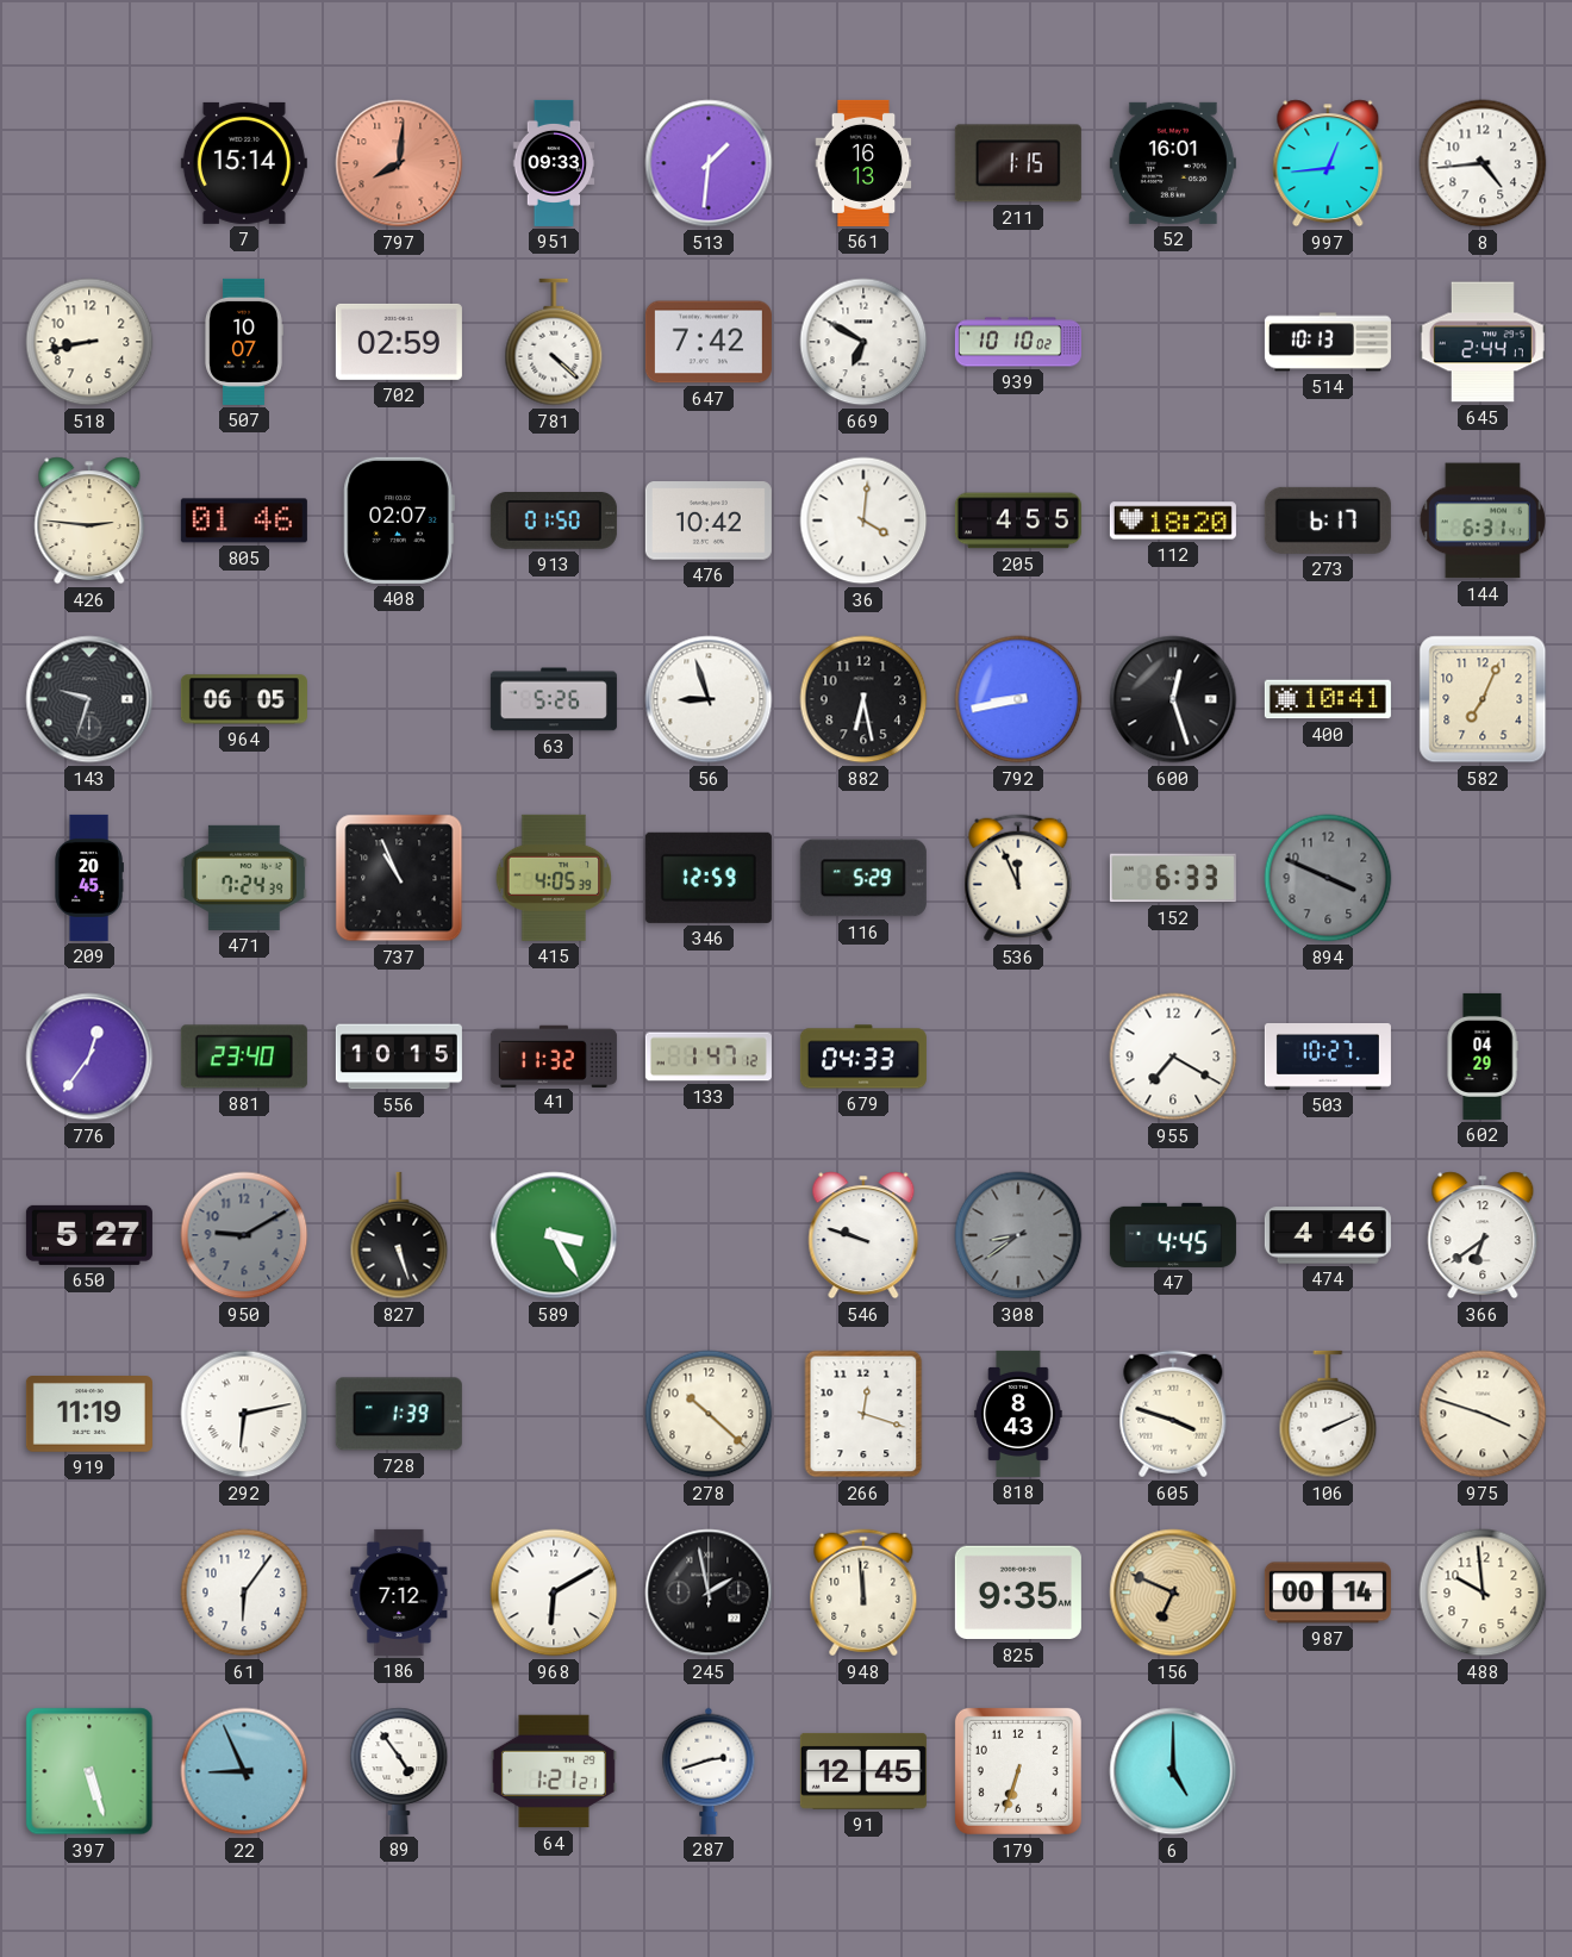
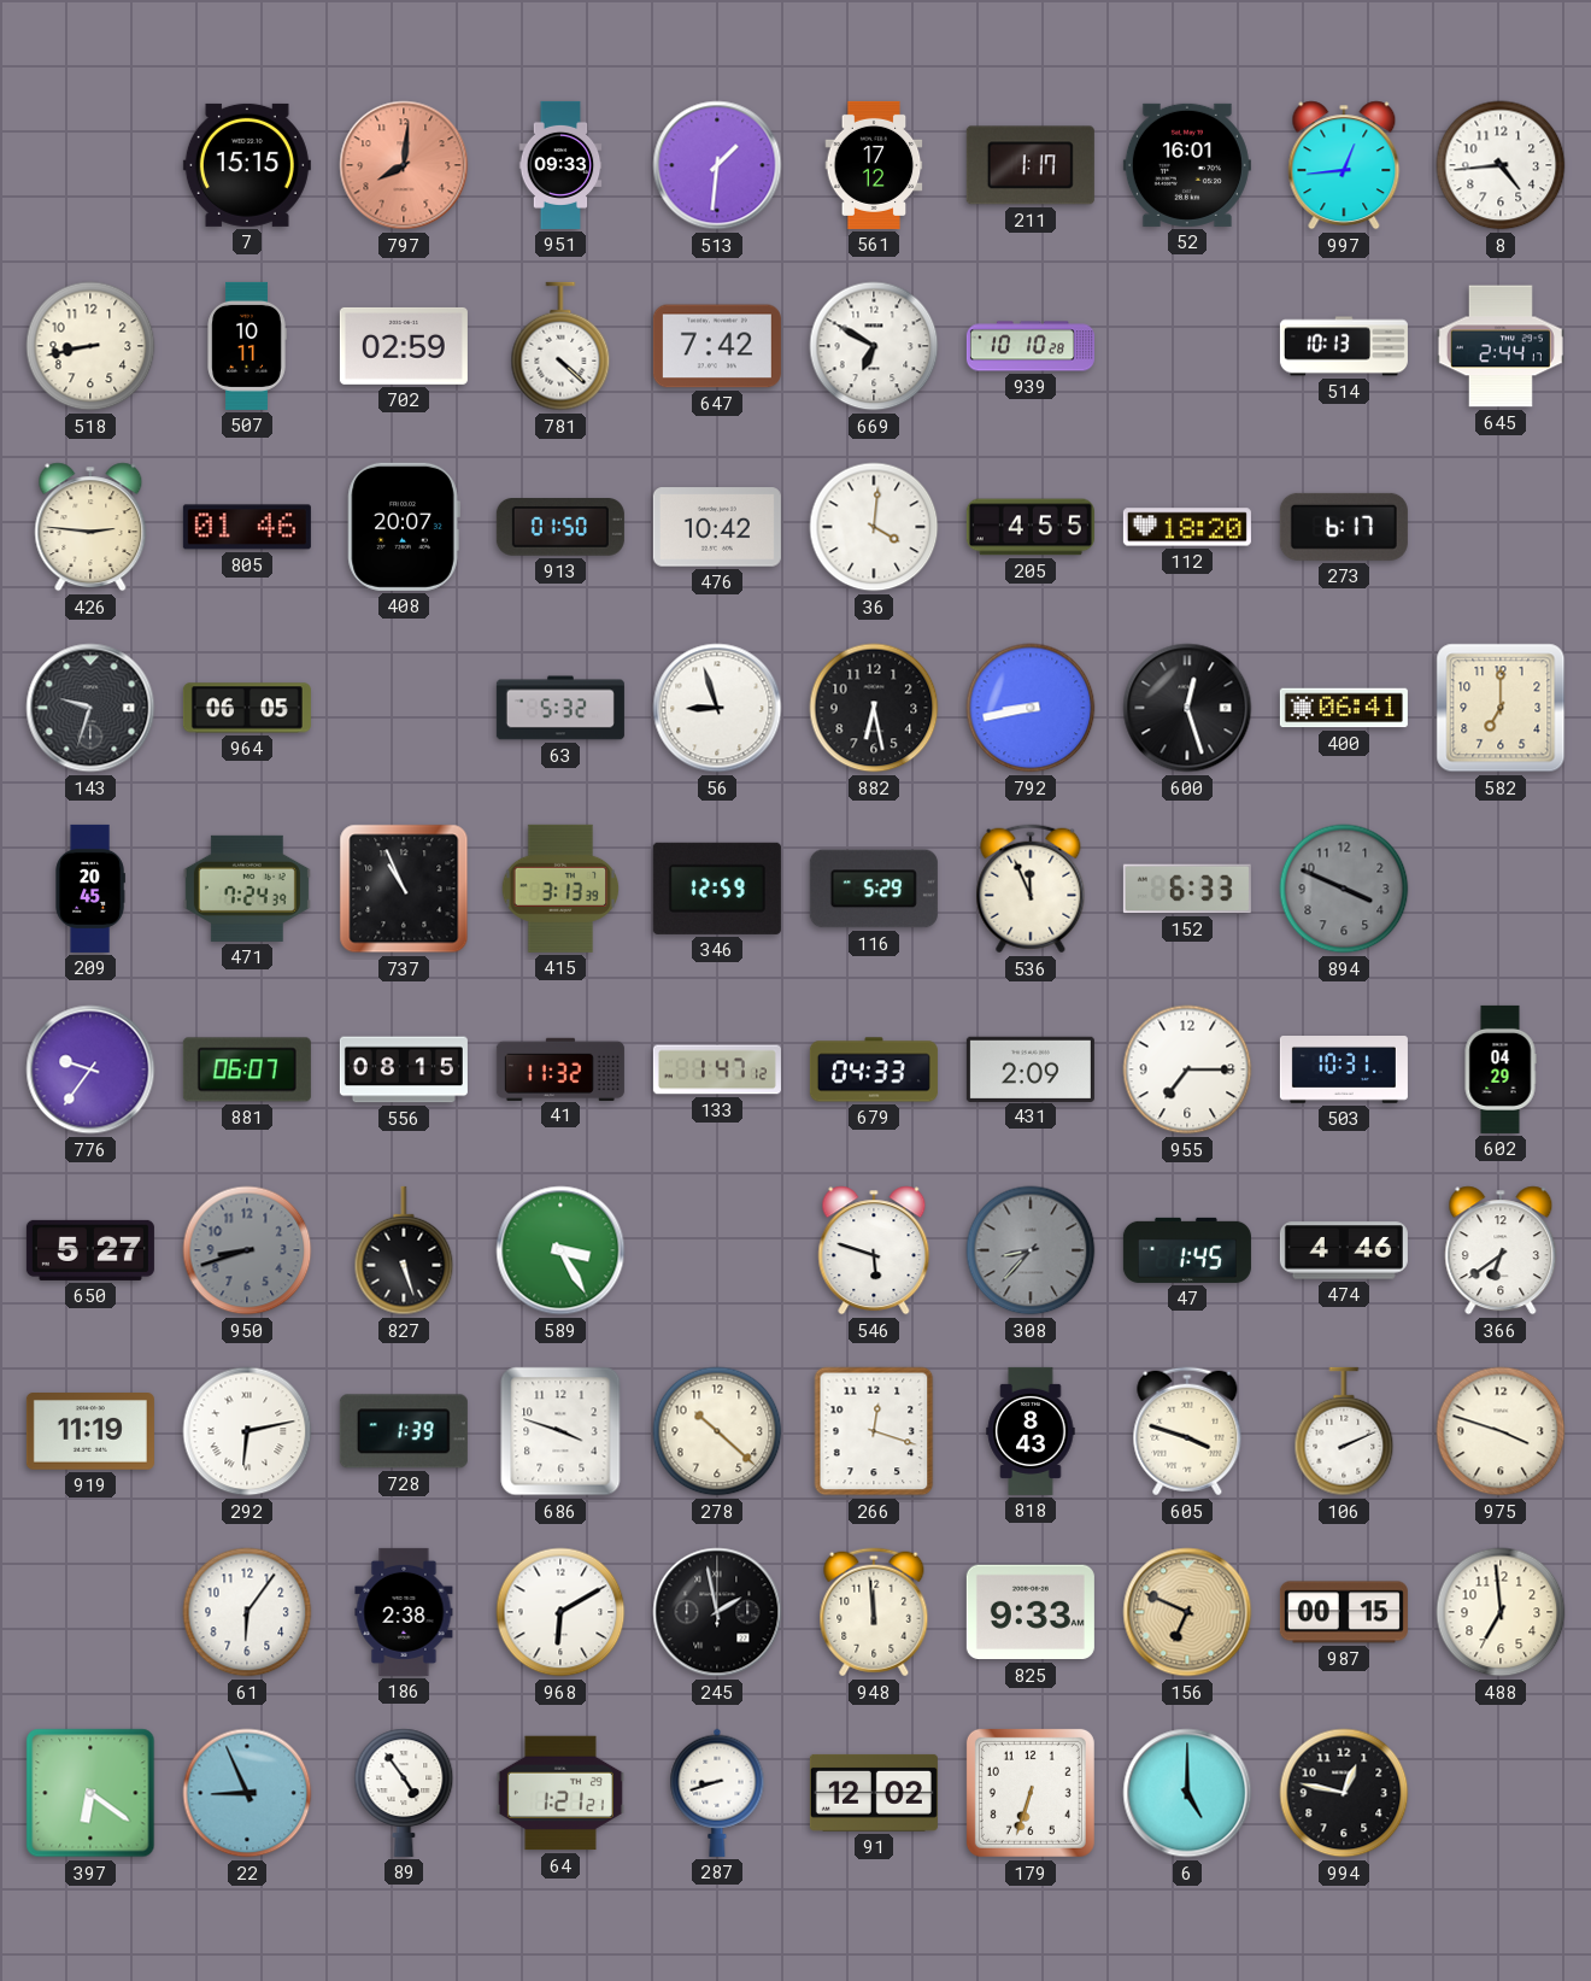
7: 15:14 -> 15:15 (247, 165)
561: 16:13 -> 17:12 (874, 165)
211: 1:15 -> 1:17 (1031, 165)
507: 10:07 -> 10:11 (247, 346)
939: 10:10:02 -> 10:10:28 (1031, 346)
408: 02:07 -> 20:07 (404, 527)
144: 6:31 -> none (1483, 521)
63: 5:26 -> 5:32 (560, 708)
400: 10:41 -> 06:41 (1344, 708)
582: 7:04 -> 7:00 (1501, 708)
415: 4:05 -> 3:13 (560, 889)
776: 12:36 -> 9:36 (90, 1069)
881: 23:40 -> 06:07 (247, 1069)
556: 10:15 -> 08:15 (404, 1069)
431: none -> 2:09 (1031, 1068)
955: 7:20 -> 7:15 (1187, 1069)
503: 10:27 -> 10:31 (1344, 1071)
950: 9:10 -> 8:42 (247, 1250)
546: 9:48 -> 5:48 (874, 1250)
308: 8:39 -> 8:37 (1031, 1250)
47: 4:45 -> 1:45 (1187, 1250)
686: none -> 3:48 (560, 1431)
186: 7:12 -> 2:38 (404, 1612)
825: 9:35 -> 9:33 (1031, 1612)
987: 00:14 -> 00:15 (1344, 1612)
488: 9:59 -> 6:59 (1501, 1612)
397: 5:27 -> 6:21 (90, 1793)
287: 2:42 -> 8:42 (717, 1793)
91: 12:45 -> 12:02 (874, 1793)
994: none -> 12:47 (1344, 1793)
